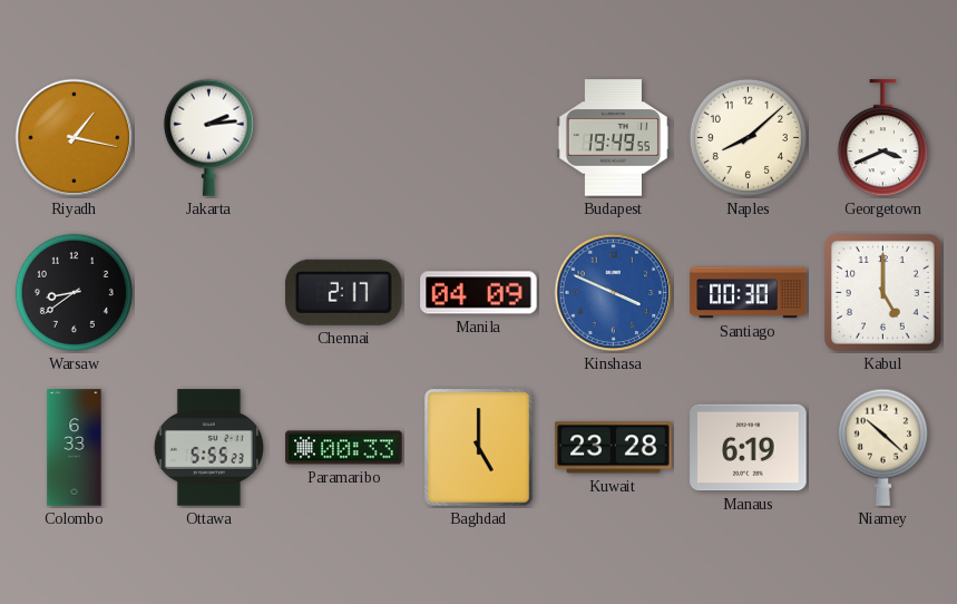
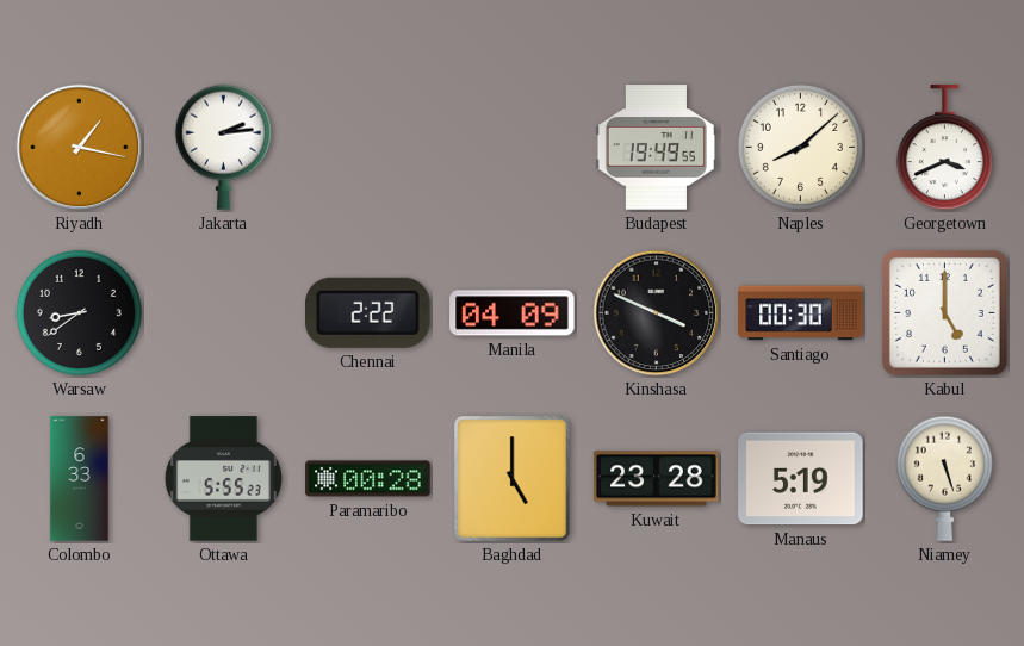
Chennai: 2:17 -> 2:22 (368, 312)
Kinshasa dial: blue -> black (657, 313)
Paramaribo: 00:33 -> 00:28 (368, 479)
Manaus: 6:19 -> 5:19 (801, 479)
Niamey: 10:22 -> 5:27 (944, 478)
